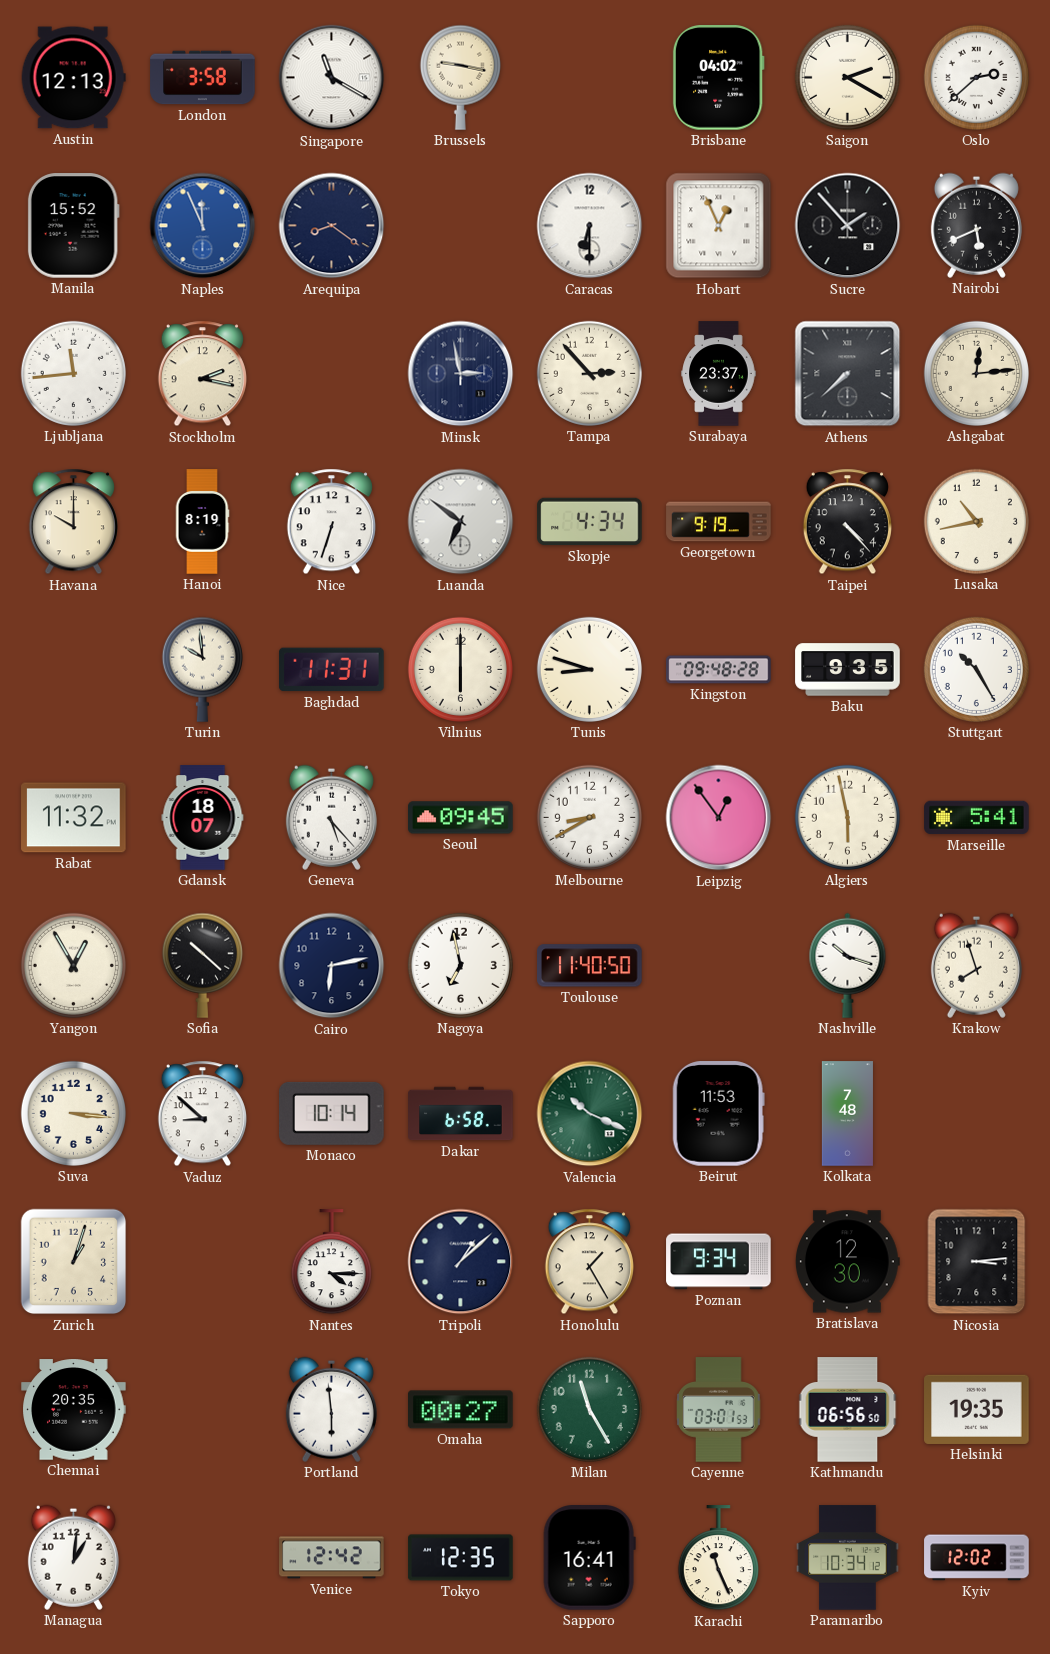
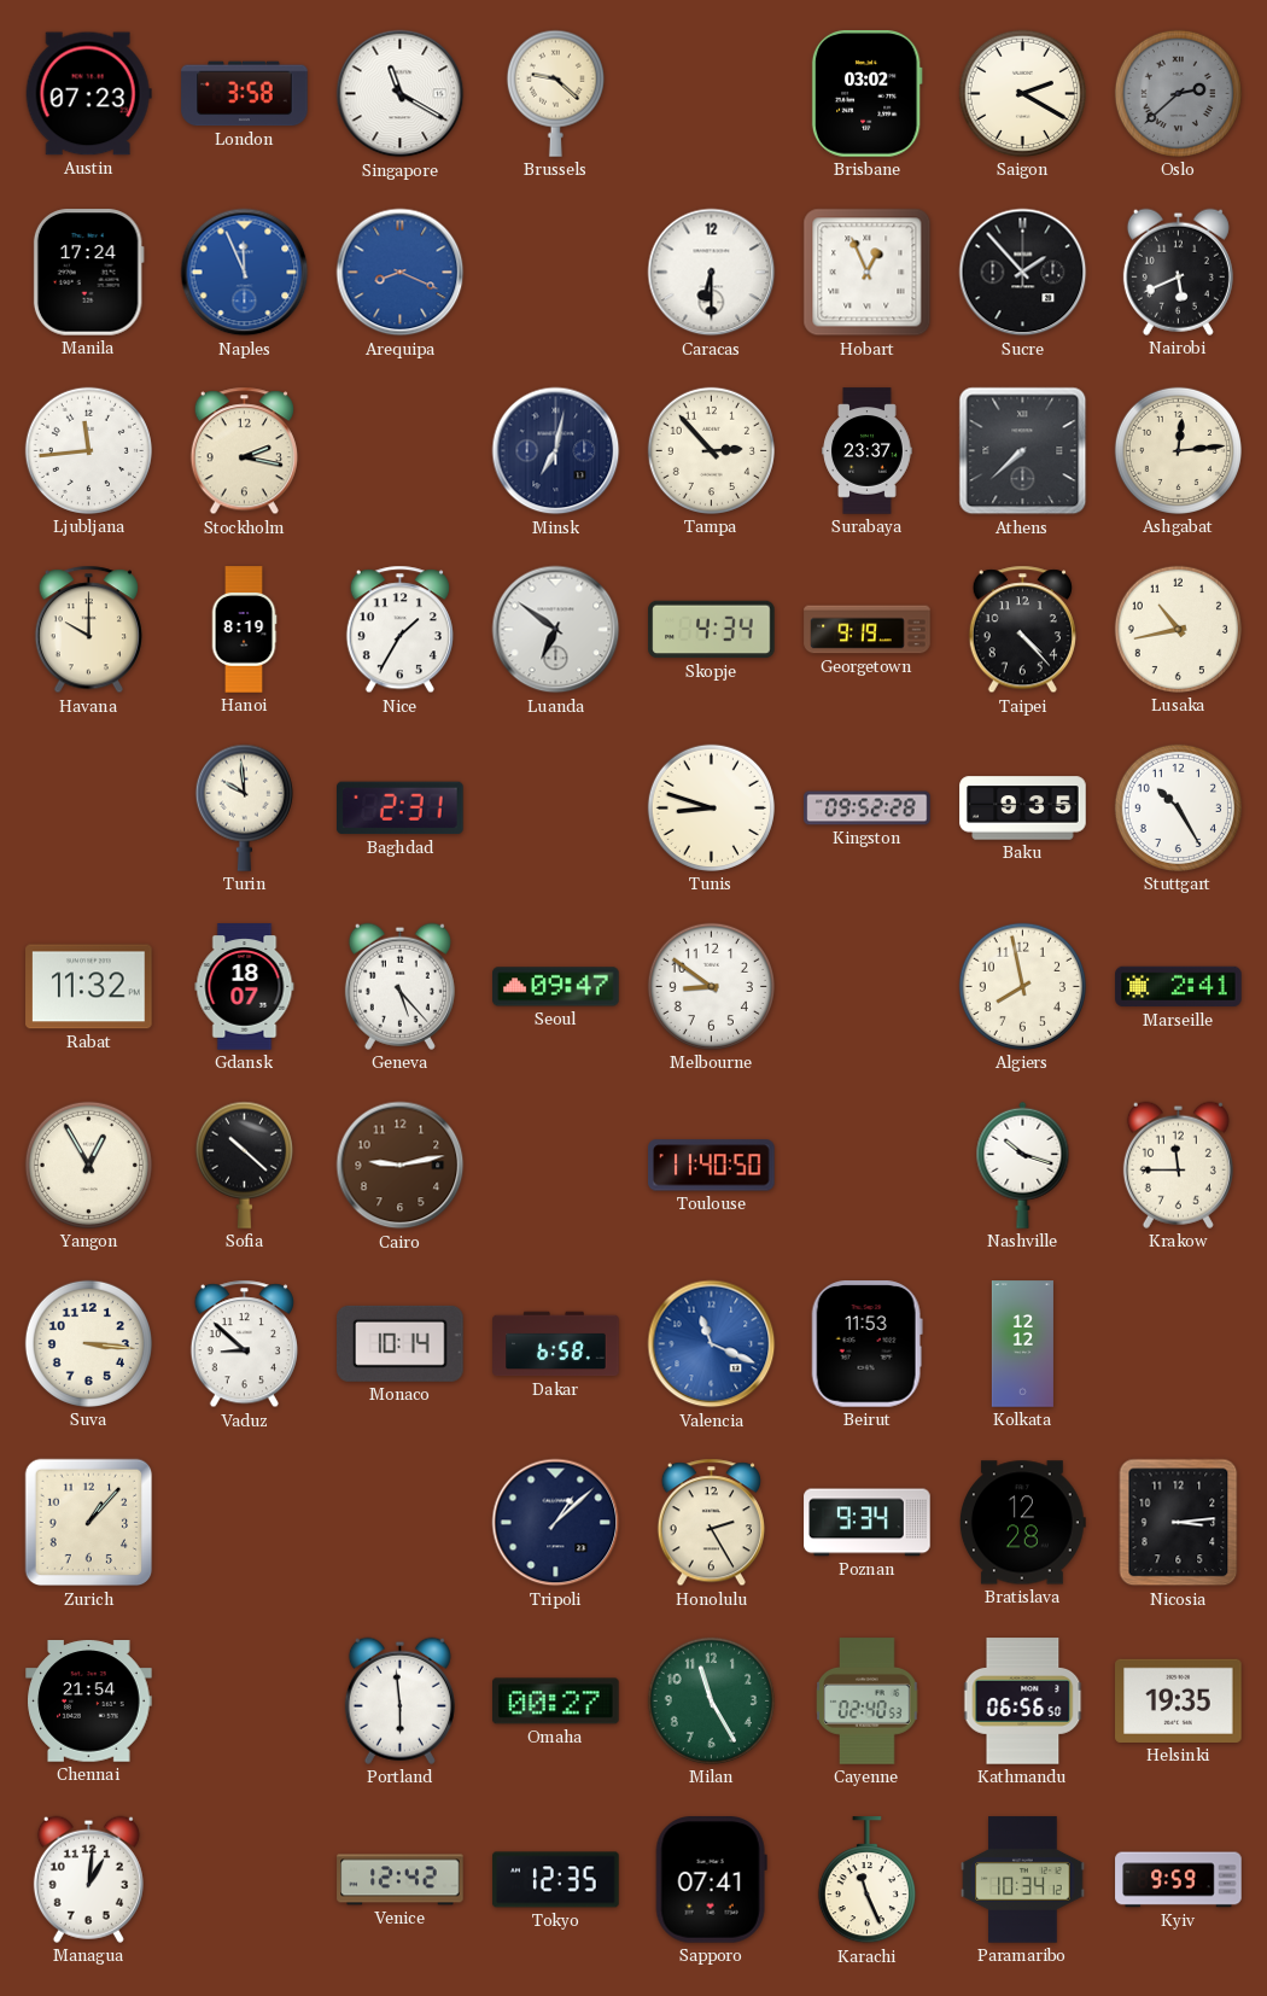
Austin: 12:13 -> 07:23 (88, 94)
Brussels: 9:17 -> 9:22 (555, 93)
Brisbane: 04:02 -> 03:02 (866, 94)
Oslo dial: white -> grey (1178, 93)
Manila: 15:52 -> 17:24 (88, 273)
Arequipa: 8:21 -> 8:19 (401, 273)
Arequipa dial: navy -> blue (401, 273)
Minsk: 2:58 -> 7:02 (556, 451)
Nice: 6:33 -> 1:35 (399, 630)
Baghdad: 11:31 -> 2:31 (401, 809)
Vilnius: 6:00 -> none (460, 669)
Kingston: 09:48 -> 09:52 (868, 809)
Seoul: 09:45 -> 09:47 (556, 987)
Melbourne: 8:40 -> 8:51 (711, 986)
Leipzig: 12:54 -> none (719, 818)
Algiers: 5:58 -> 7:58 (1022, 986)
Marseille: 5:41 -> 2:41 (1179, 987)
Cairo: 6:13 -> 9:13 (401, 1166)
Cairo dial: navy -> brown (401, 1166)
Nagoya: 6:58 -> none (460, 965)
Krakow: 7:57 -> 11:45 (1178, 1165)
Valencia: 10:19 -> 11:19 (712, 1344)
Valencia dial: green -> blue (712, 1344)
Kolkata: 7:48 -> 12:12 (1022, 1344)
Zurich: 1:03 -> 1:07 (89, 1523)
Nantes: 4:15 -> none (331, 1262)
Honolulu: 1:25 -> 2:25 (711, 1523)
Bratislava: 12:30 -> 12:28 (1022, 1523)
Chennai: 20:35 -> 21:54 (89, 1702)
Cayenne: 03:01 -> 02:40 (868, 1702)
Sapporo: 16:41 -> 07:41 (711, 1880)
Kyiv: 12:02 -> 9:59 (1179, 1880)
